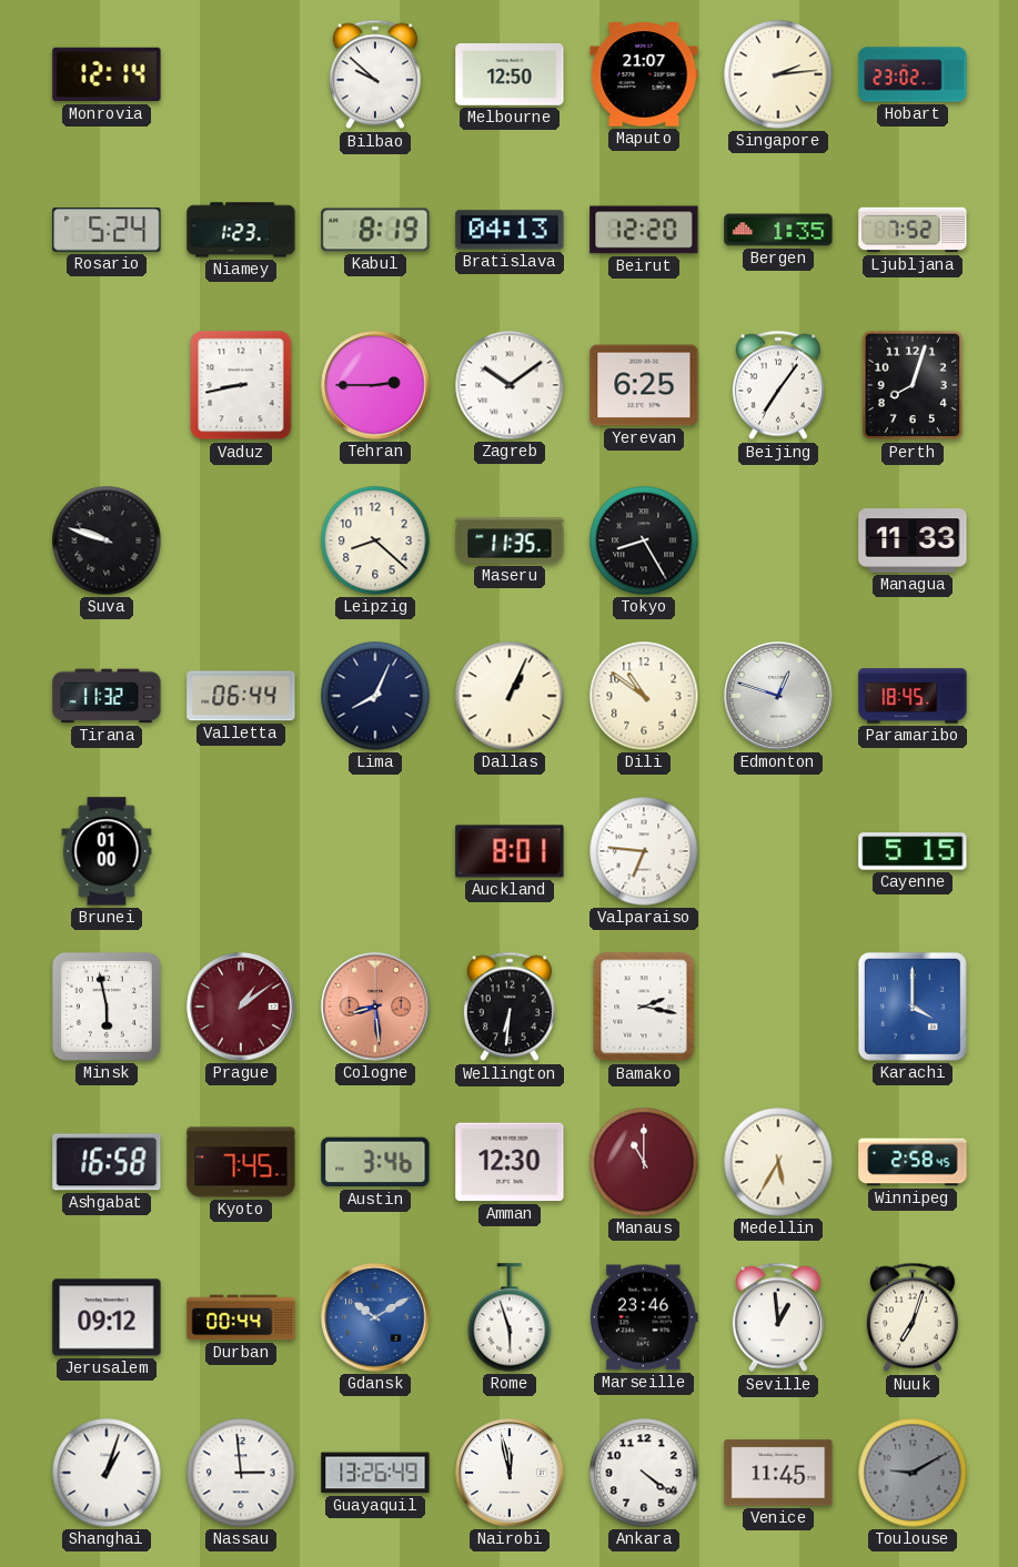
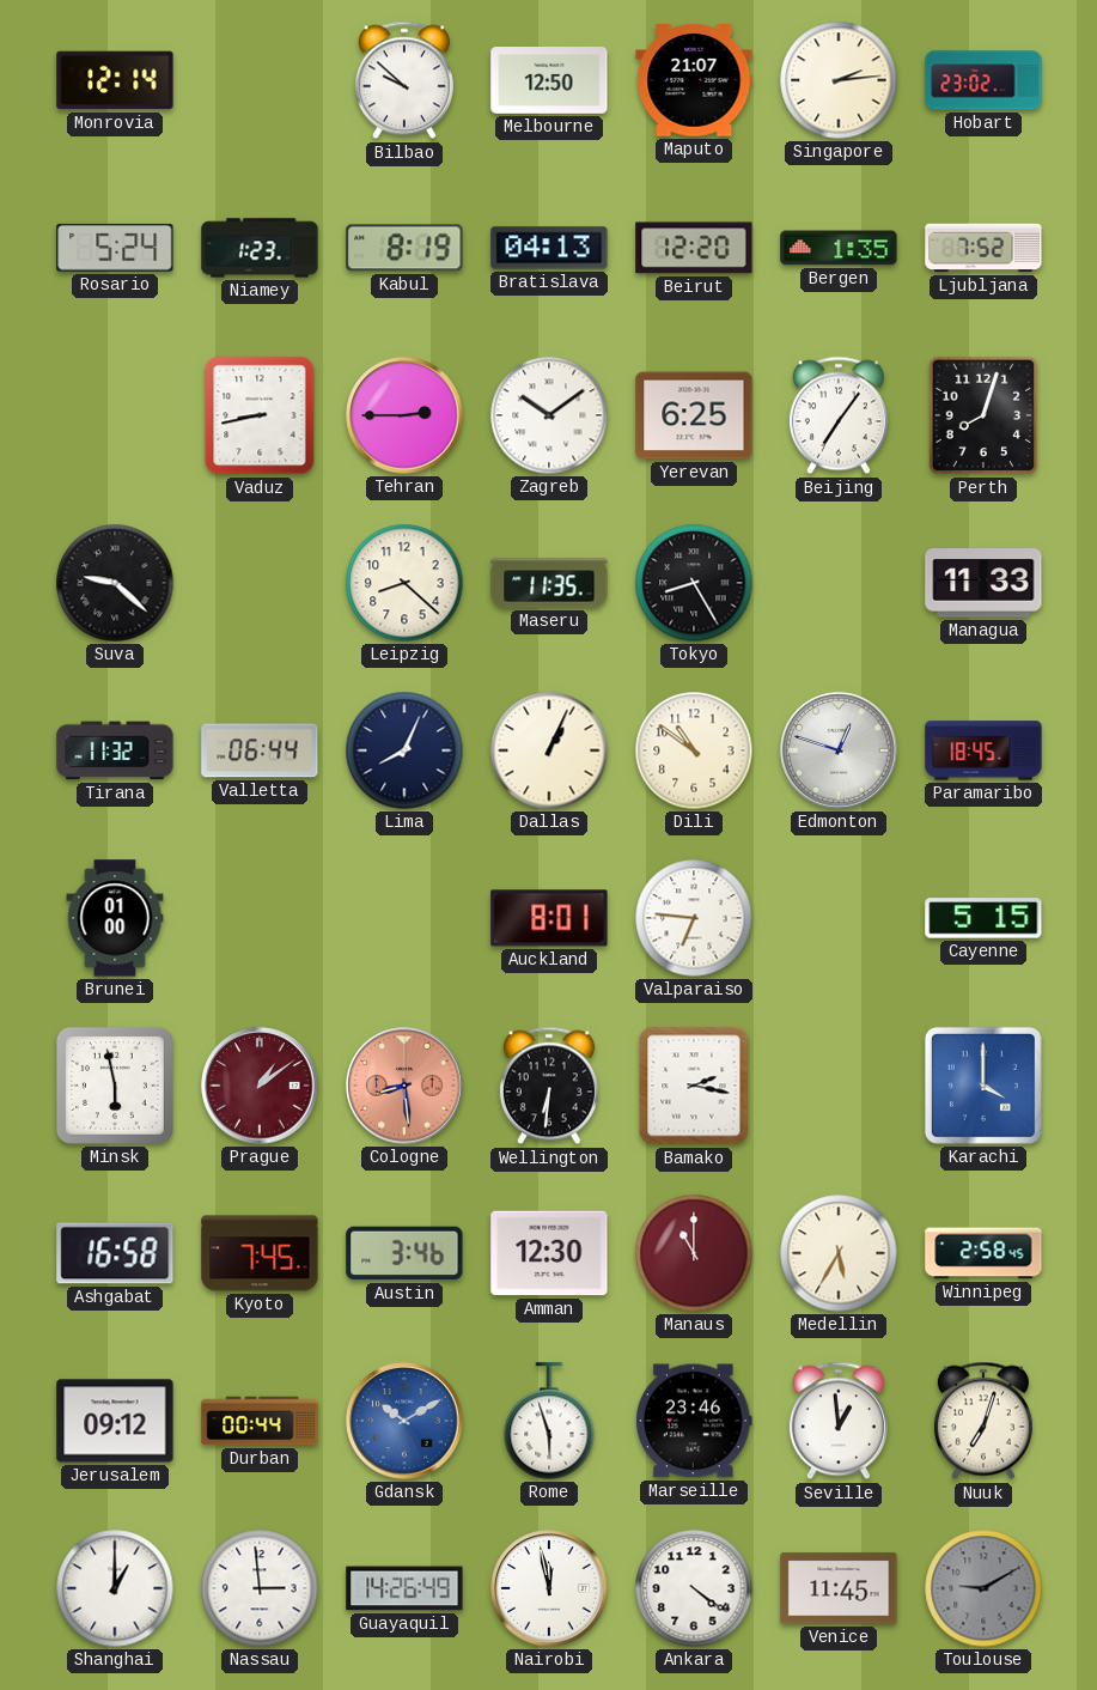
Suva: 9:48 -> 9:22 (115, 583)
Shanghai: 1:03 -> 1:00 (115, 1588)
Guayaquil: 13:26 -> 14:26 (404, 1588)
